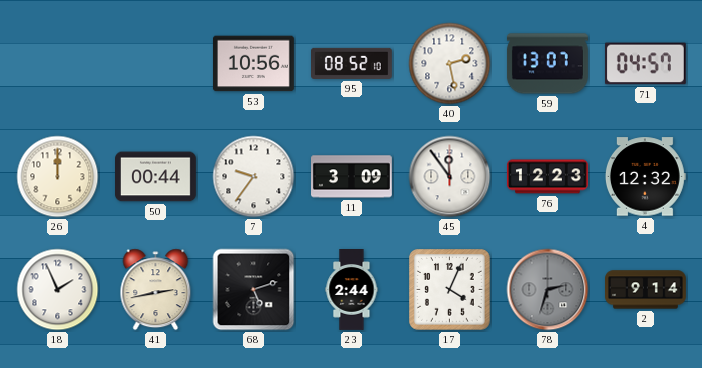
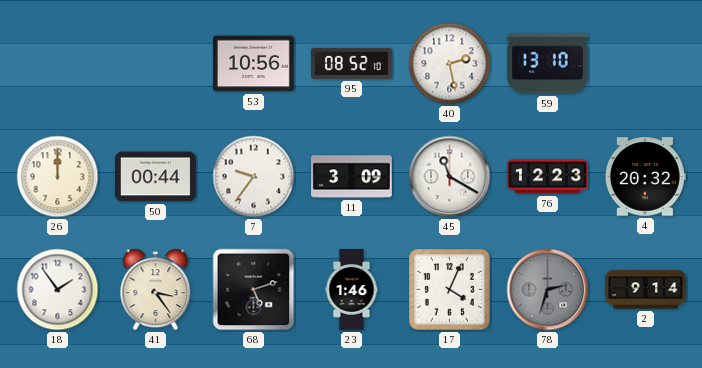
59: 13:07 -> 13:10 (547, 64)
71: 04:57 -> none (645, 64)
45: 11:54 -> 11:20 (450, 177)
4: 12:32 -> 20:32 (645, 177)
18: 1:56 -> 1:54 (58, 290)
41: 2:43 -> 3:24 (156, 290)
23: 2:44 -> 1:46 (352, 290)
